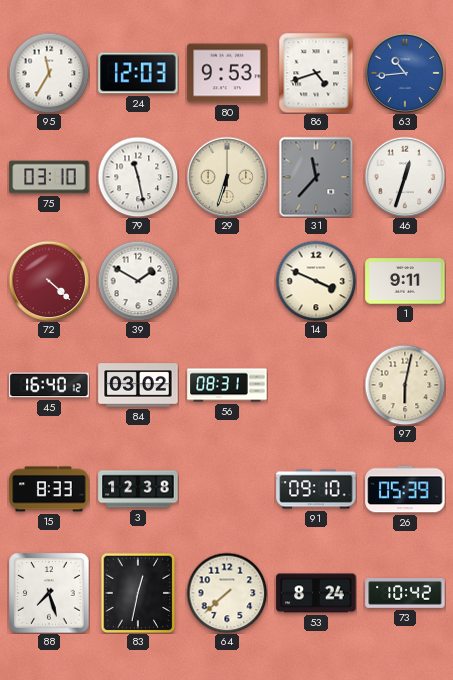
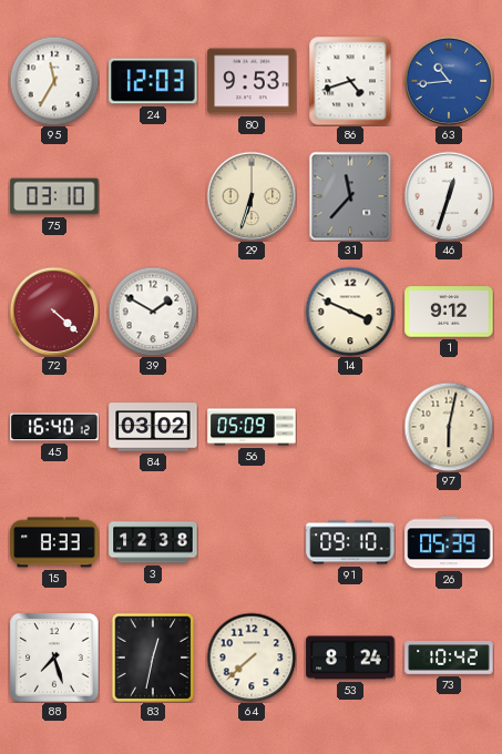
79: 11:28 -> none (138, 177)
1: 9:11 -> 9:12 (449, 312)
56: 08:31 -> 05:09 (252, 427)
